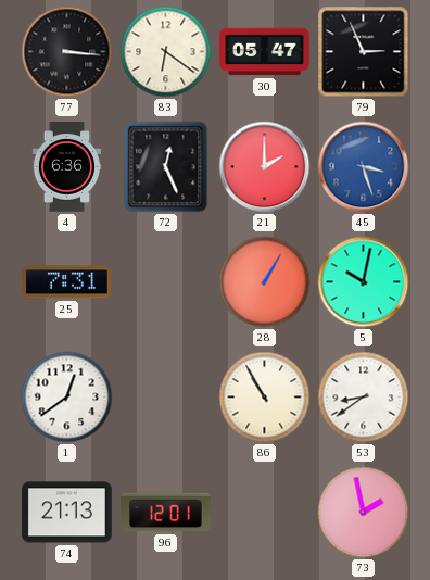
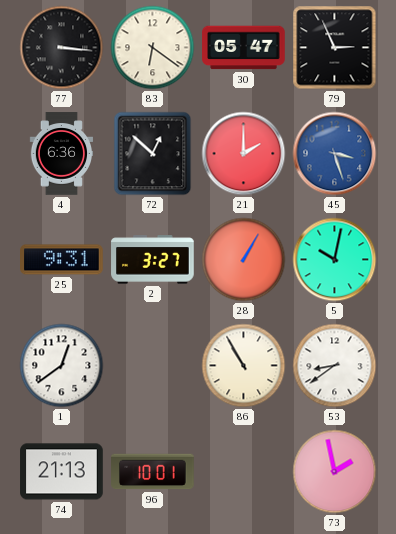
72: 12:26 -> 12:52 (153, 154)
25: 7:31 -> 9:31 (62, 260)
2: none -> 3:27 (153, 260)
96: 12:01 -> 10:01 (153, 472)
